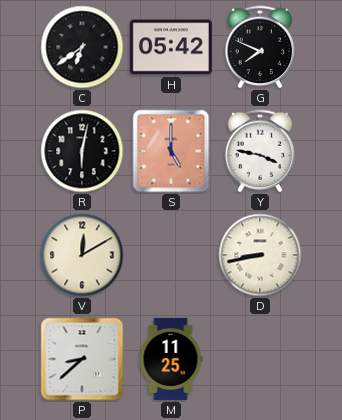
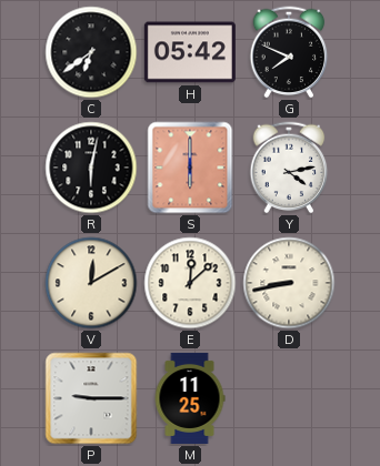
S: 5:00 -> 6:00 (190, 168)
Y: 3:47 -> 4:13 (289, 168)
E: none -> 12:08 (190, 283)
P: 8:38 -> 9:15 (91, 398)
